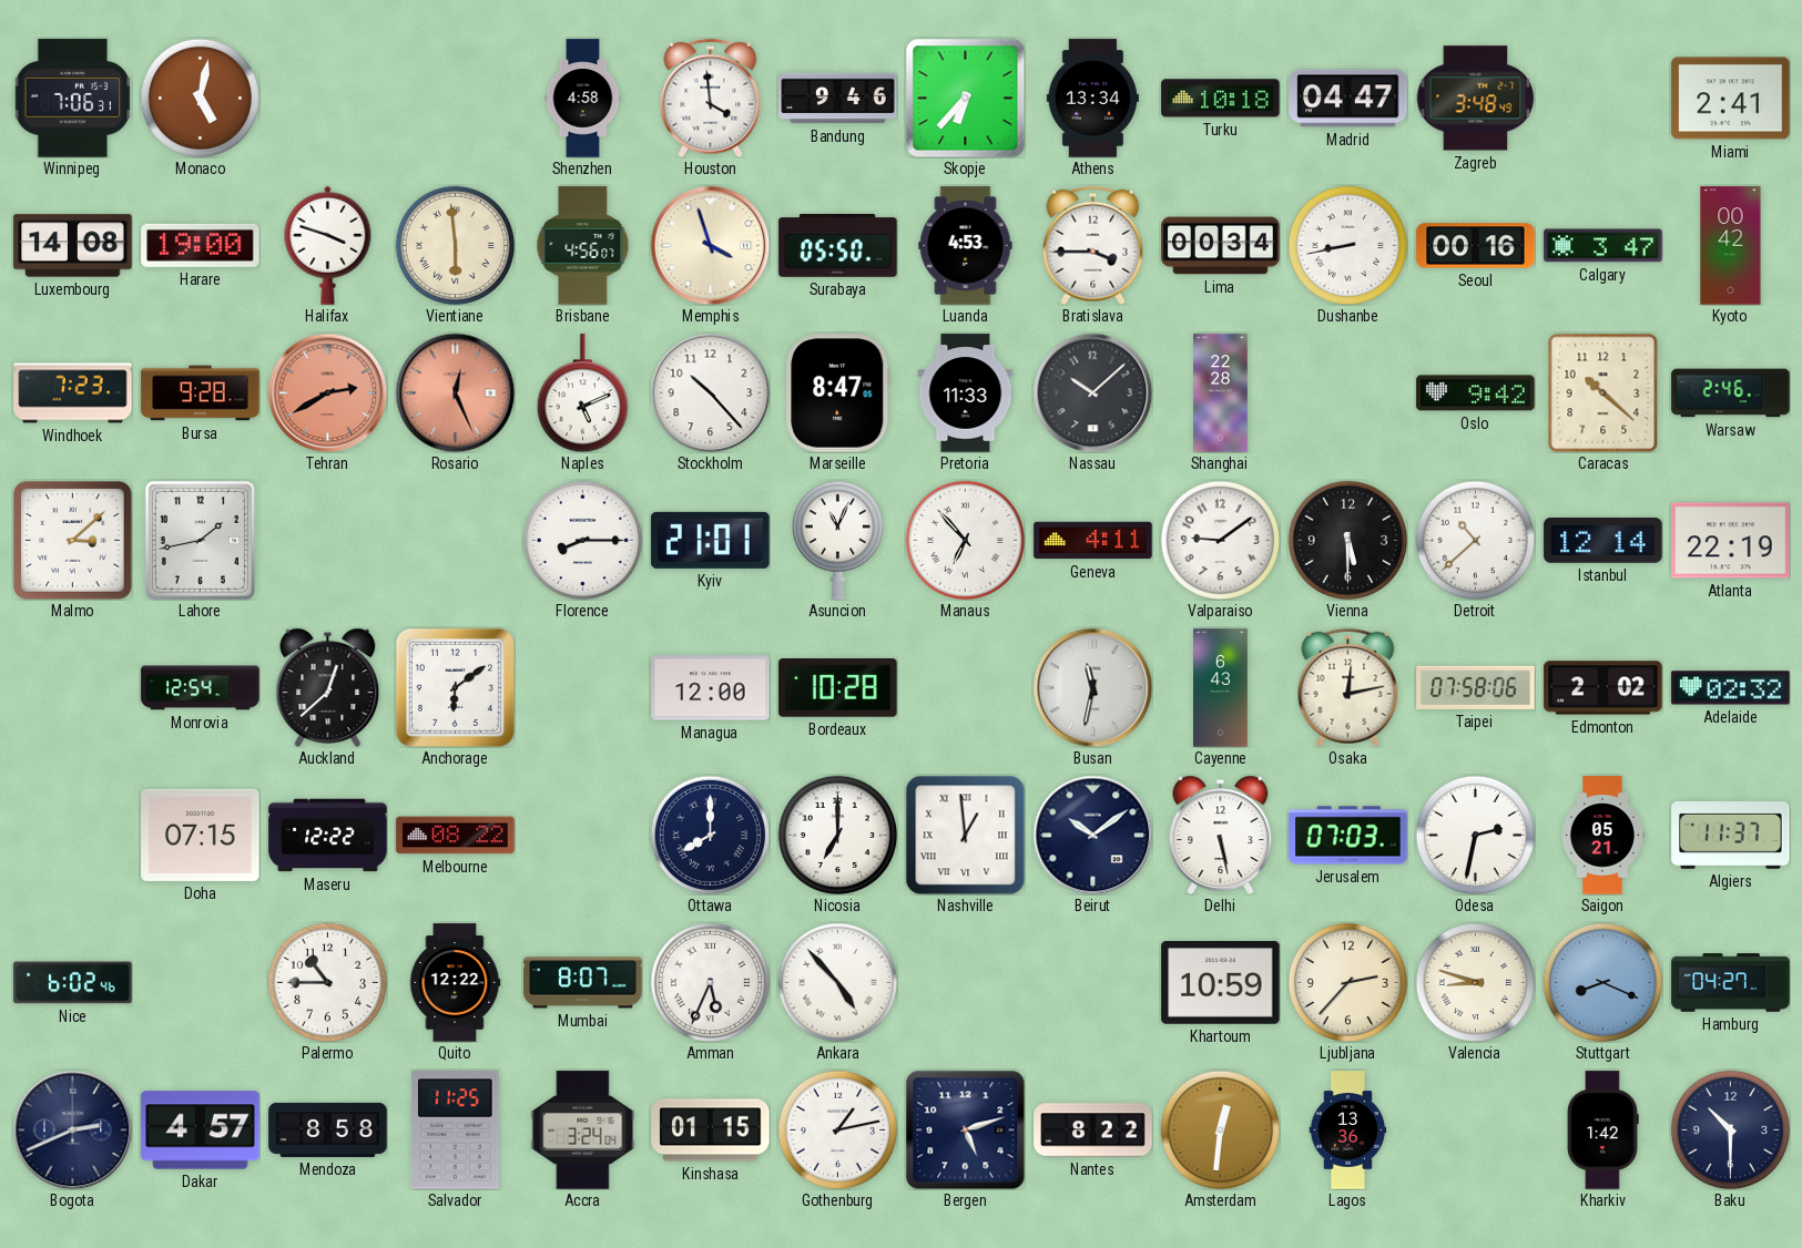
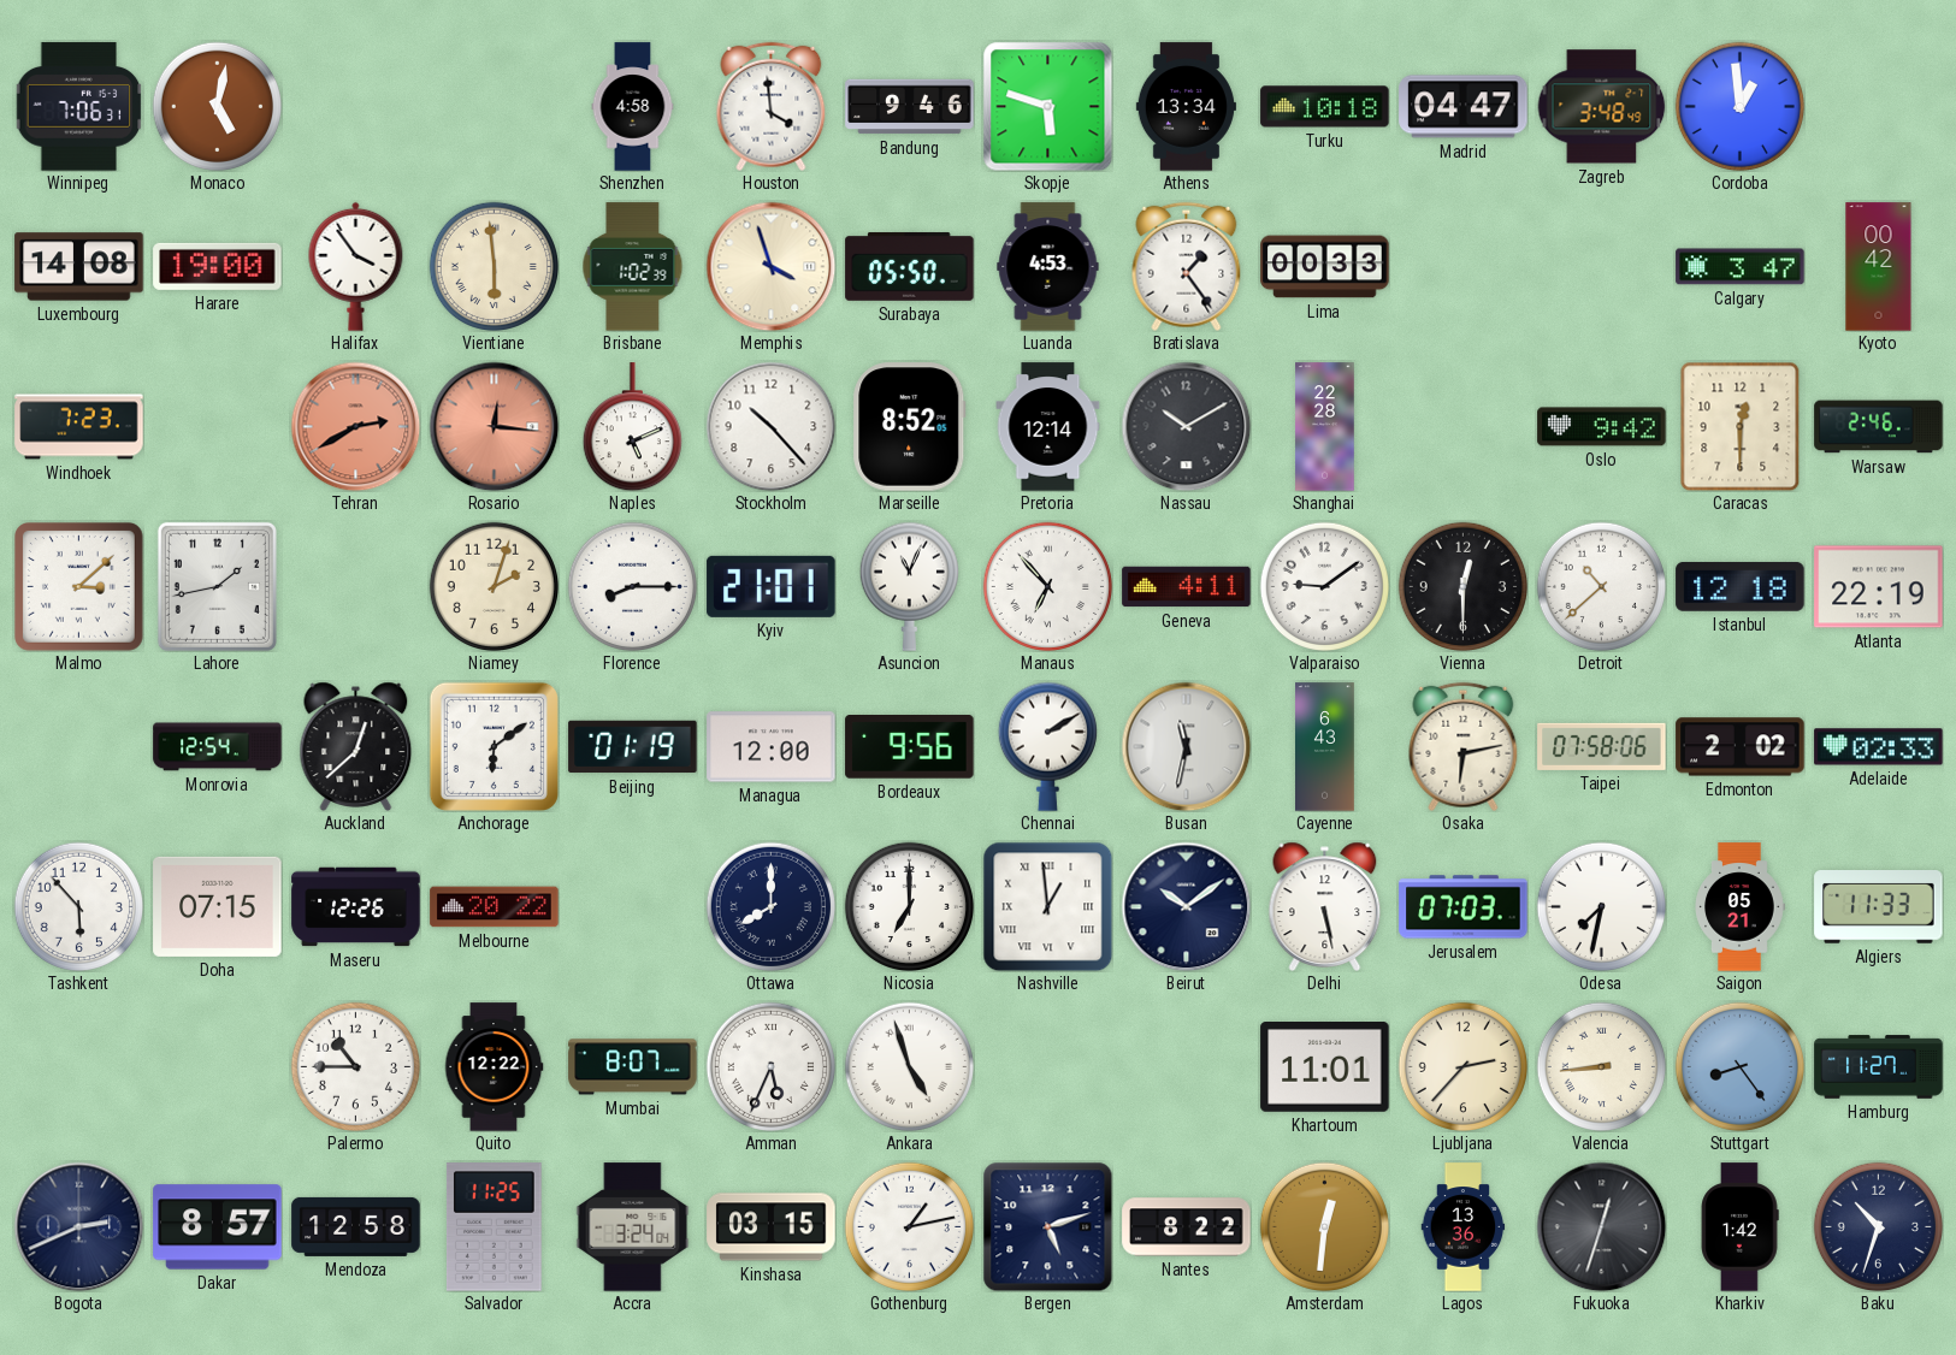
Skopje: 6:37 -> 5:48 (1047, 106)
Cordoba: none -> 12:59 (1739, 106)
Miami: 2:41 -> none (1731, 99)
Halifax: 3:48 -> 3:54 (356, 266)
Brisbane: 4:56 -> 1:02 (633, 267)
Bratislava: 3:45 -> 1:24 (1187, 266)
Lima: 00:34 -> 00:33 (1325, 267)
Dushanbe: 8:43 -> none (1347, 245)
Seoul: 00:16 -> none (1476, 246)
Bursa: 9:28 -> none (201, 393)
Rosario: 12:26 -> 12:16 (494, 426)
Marseille: 8:47 -> 8:52 (910, 427)
Pretoria: 11:33 -> 12:14 (1048, 427)
Nassau: 10:08 -> 10:10 (1186, 426)
Caracas: 10:22 -> 12:30 (1741, 426)
Niamey: none -> 2:03 (494, 586)
Vienna: 5:30 -> 12:30 (1462, 586)
Istanbul: 12:14 -> 12:18 (1741, 586)
Beijing: none -> 01:19 (633, 747)
Bordeaux: 10:28 -> 9:56 (910, 747)
Chennai: none -> 2:10 (1047, 746)
Osaka: 12:13 -> 6:13 (1464, 746)
Adelaide: 02:32 -> 02:33 (1879, 747)
Tashkent: none -> 5:53 (78, 906)
Maseru: 12:22 -> 12:26 (356, 907)
Melbourne: 08:22 -> 20:22 (495, 907)
Odesa: 2:32 -> 7:32 (1601, 906)
Algiers: 11:37 -> 11:33 (1879, 907)
Nice: 6:02 -> none (73, 983)
Ankara: 4:53 -> 4:57 (909, 1066)
Khartoum: 10:59 -> 11:01 (1325, 1067)
Valencia: 8:48 -> 8:44 (1601, 1066)
Stuttgart: 8:19 -> 8:24 (1739, 1066)
Hamburg: 04:27 -> 11:27 (1879, 1067)
Dakar: 4:57 -> 8:57 (218, 1227)
Mendoza: 8:58 -> 12:58 (356, 1226)
Kinshasa: 01:15 -> 03:15 (772, 1227)
Fukuoka: none -> 12:33 (1601, 1226)
Baku: 10:30 -> 10:33 (1878, 1226)
